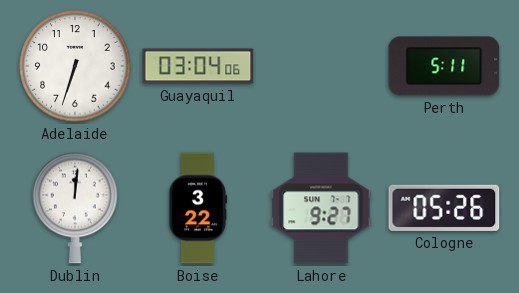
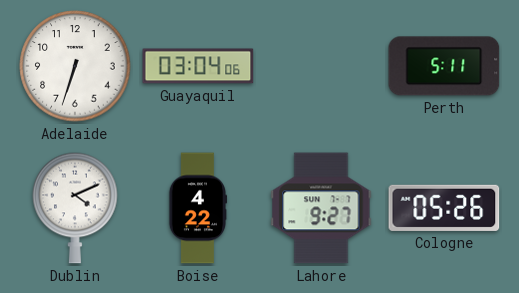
Dublin: 12:01 -> 4:11 (75, 208)
Boise: 3:22 -> 4:22 (198, 208)
